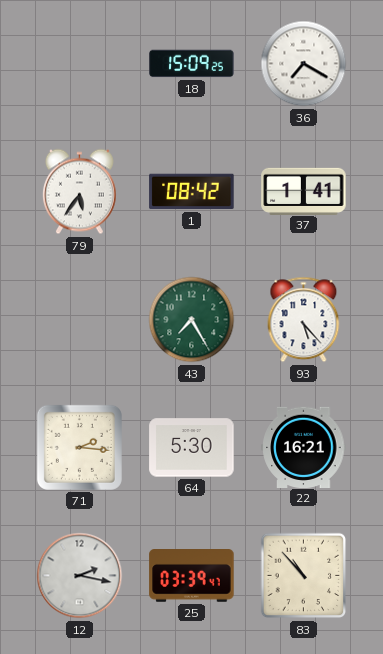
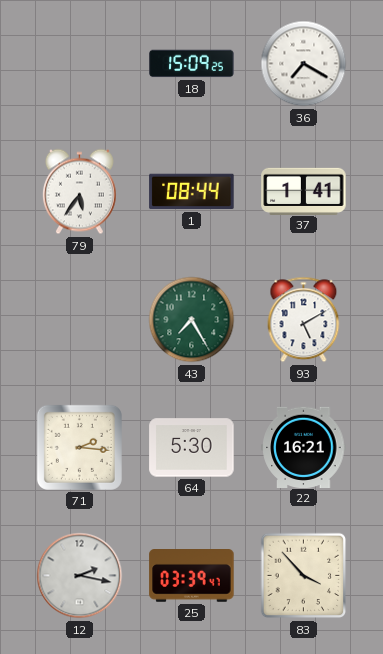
1: 08:42 -> 08:44 (192, 192)
93: 5:23 -> 5:10 (304, 320)
83: 10:53 -> 3:53 (304, 576)
